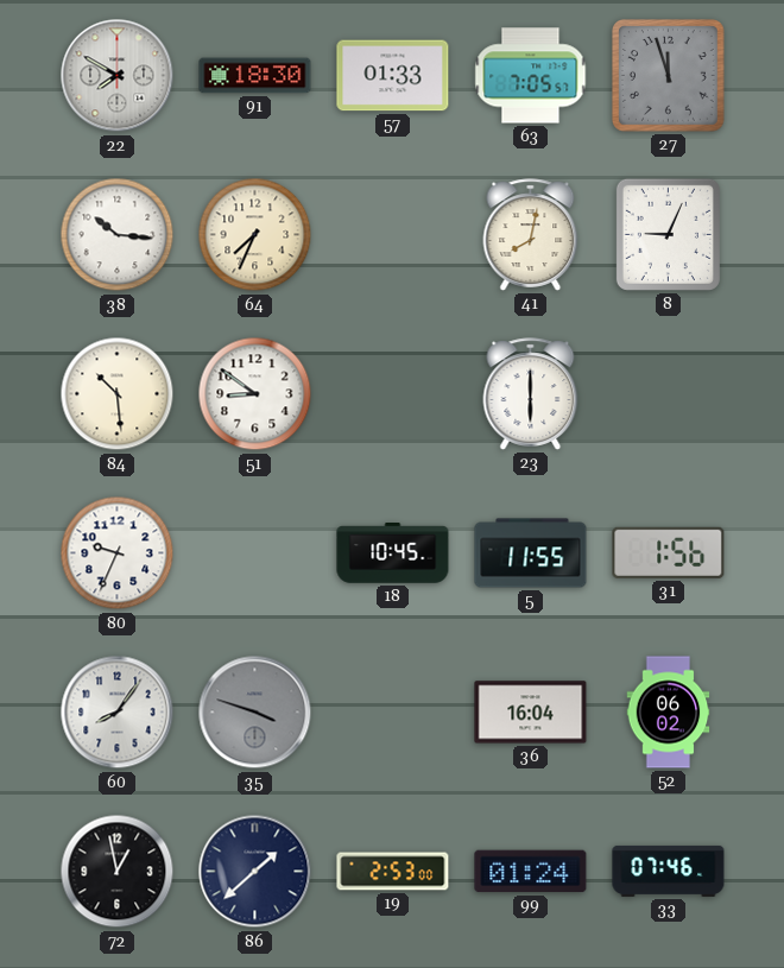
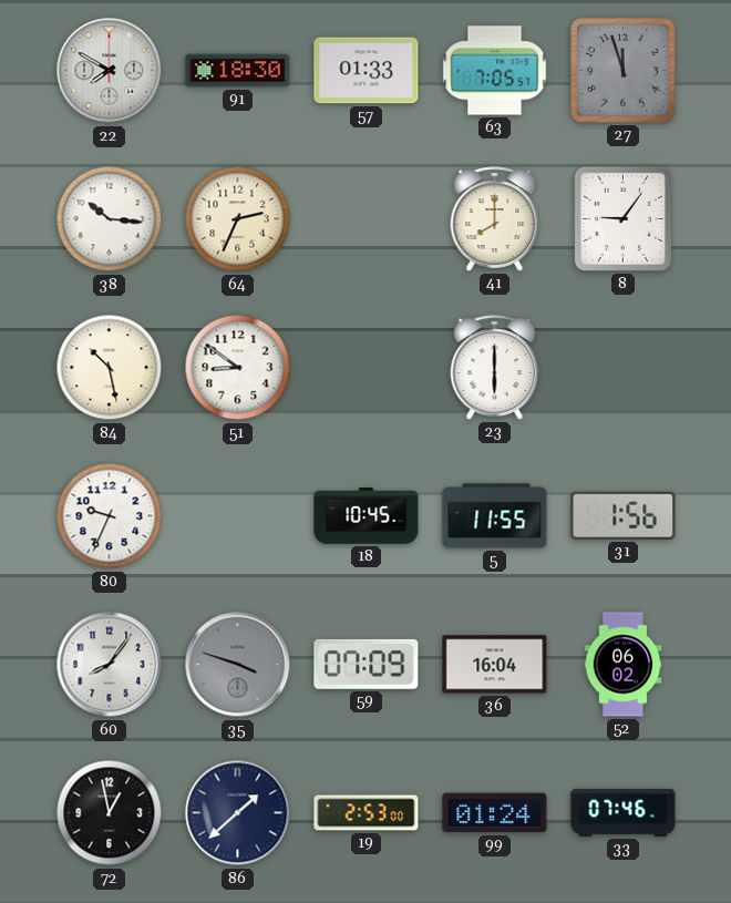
64: 7:34 -> 2:34 (238, 219)
41: 8:02 -> 8:00 (495, 219)
8: 9:04 -> 9:06 (622, 218)
84: 10:29 -> 10:28 (110, 368)
59: none -> 07:09 (367, 664)
